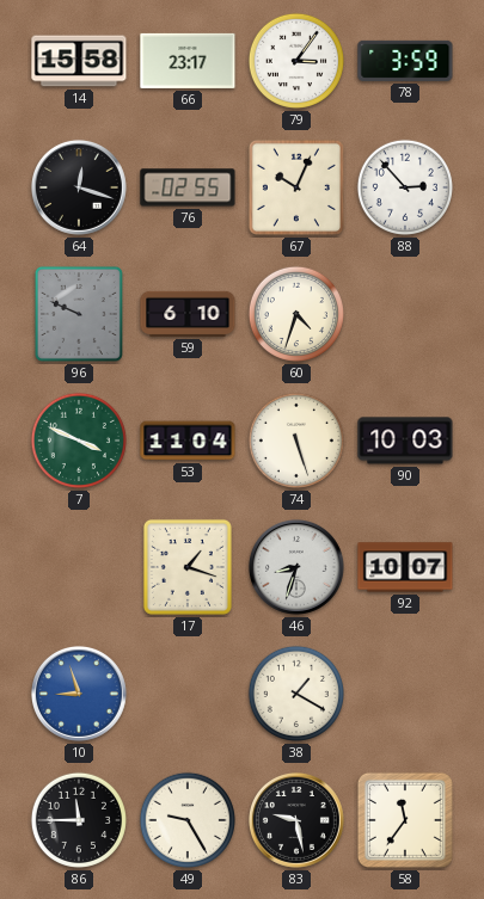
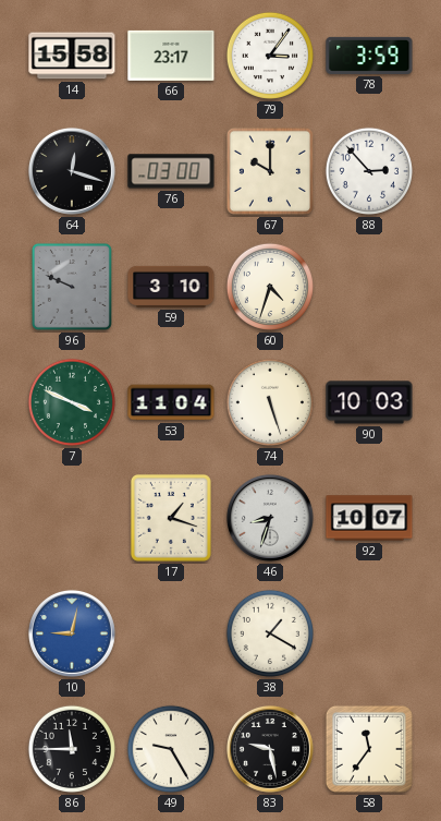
76: 02:55 -> 03:00 (171, 171)
67: 10:04 -> 10:00 (270, 171)
59: 6:10 -> 3:10 (171, 287)
10: 8:57 -> 9:02 (72, 633)
